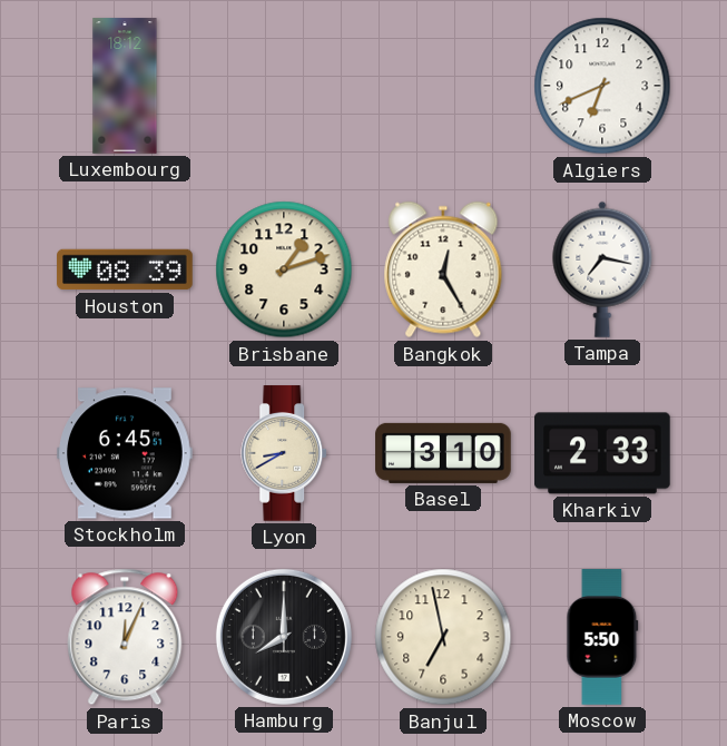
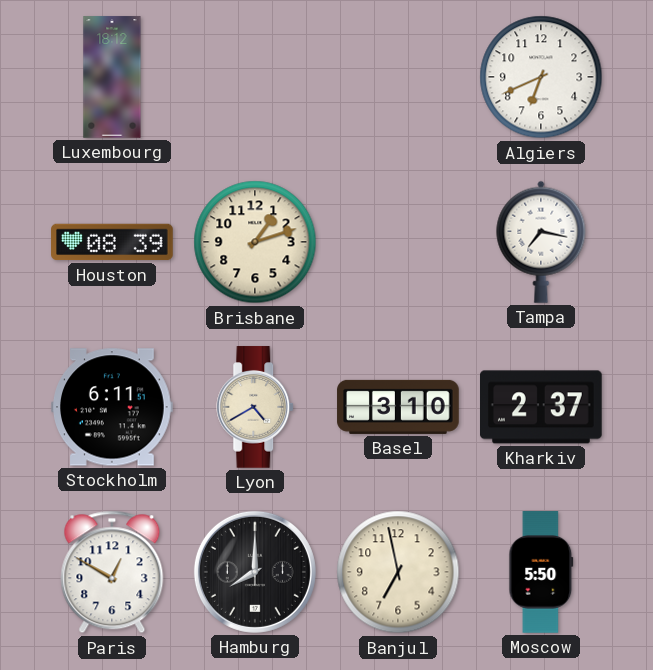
Bangkok: 12:25 -> none (443, 269)
Stockholm: 6:45 -> 6:11 (113, 407)
Lyon: 8:40 -> 4:40 (256, 407)
Kharkiv: 2:33 -> 2:37 (542, 407)
Paris: 12:04 -> 12:50 (112, 572)
